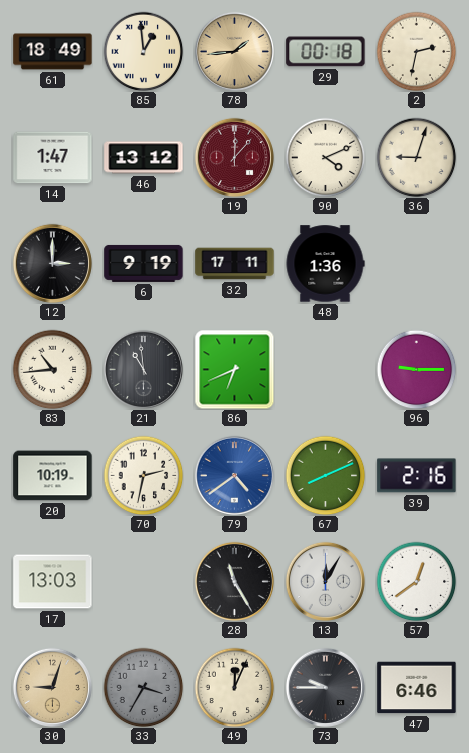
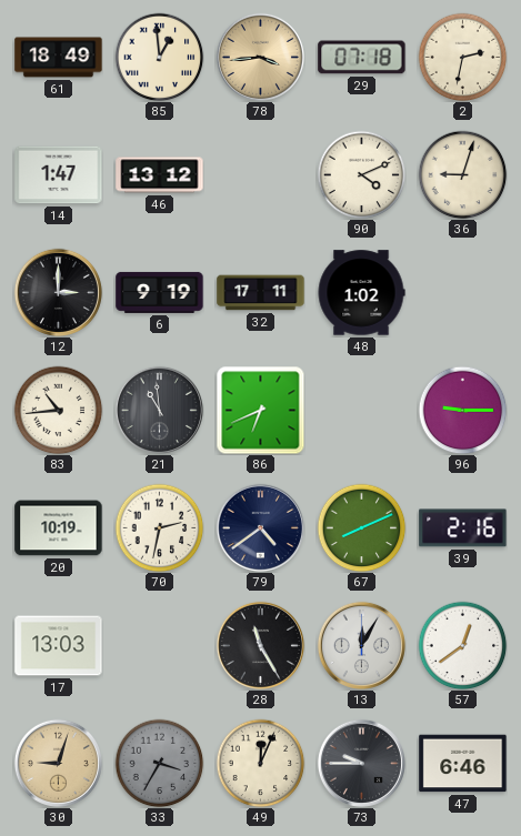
78: 1:44 -> 3:44 (260, 57)
29: 00:18 -> 07:18 (362, 58)
19: 12:07 -> none (234, 157)
48: 1:36 -> 1:02 (361, 293)
79 dial: blue -> navy (260, 527)
